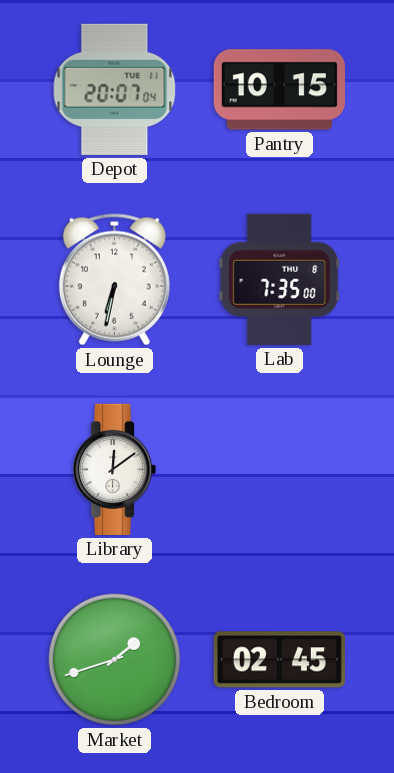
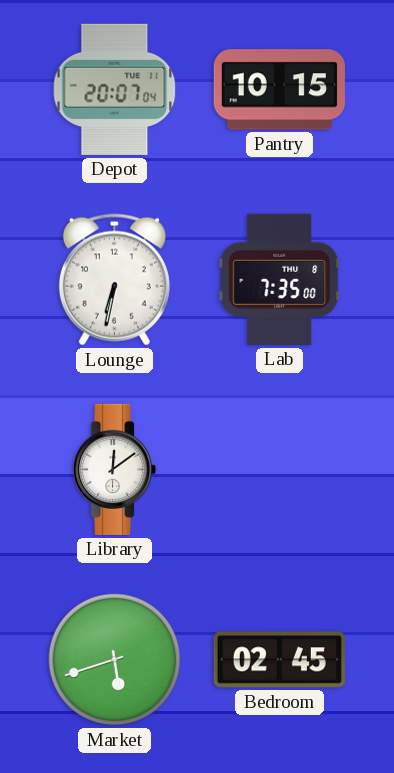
Market: 1:42 -> 5:42 (115, 660)
